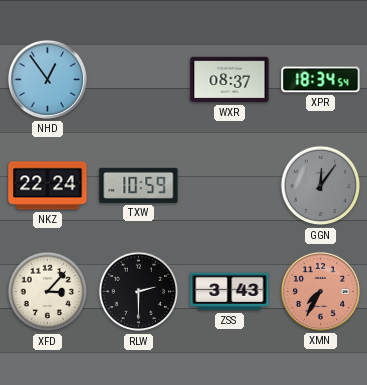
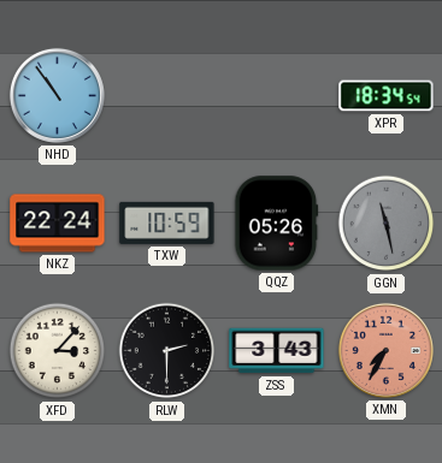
NHD: 12:54 -> 10:54 (57, 95)
WXR: 08:37 -> none (230, 80)
QQZ: none -> 05:26 (277, 224)
GGN: 12:06 -> 11:28 (387, 224)
